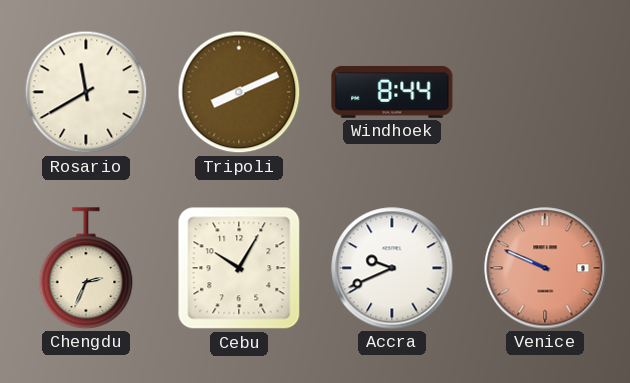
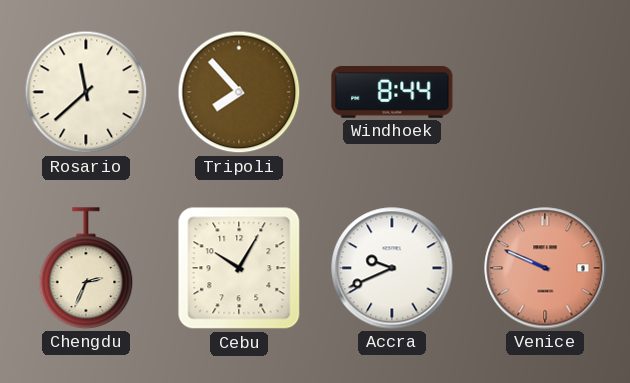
Rosario: 11:40 -> 11:38 (86, 92)
Tripoli: 8:11 -> 7:53 (239, 92)
